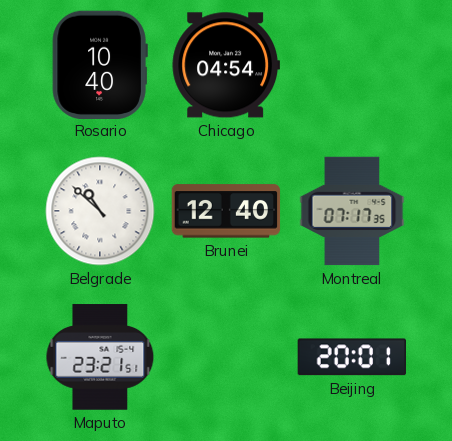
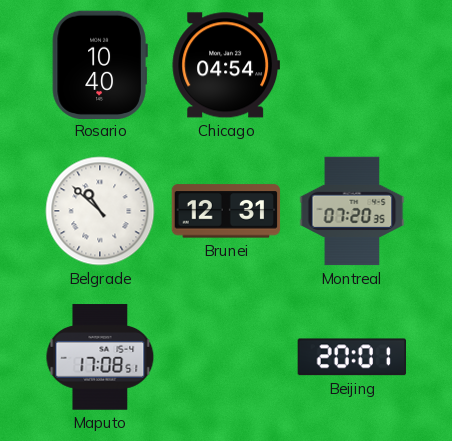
Brunei: 12:40 -> 12:31 (226, 211)
Montreal: 07:17 -> 07:20 (352, 211)
Maputo: 23:21 -> 17:08 (100, 357)
